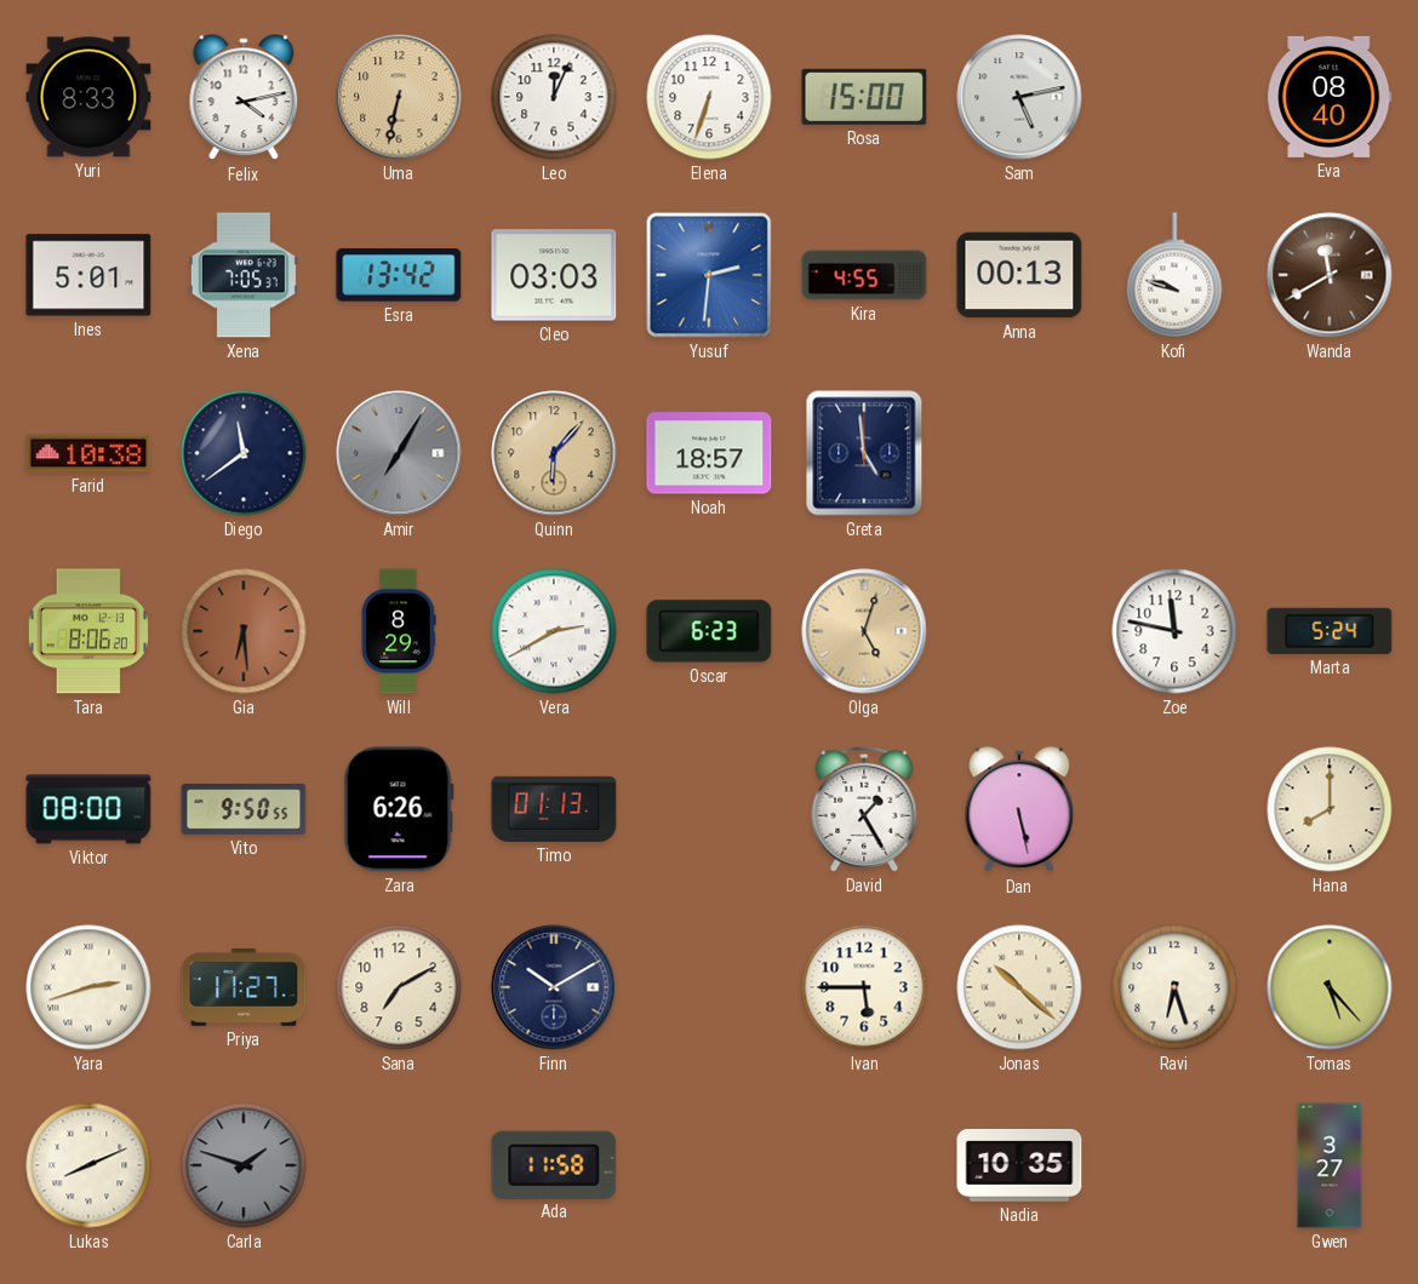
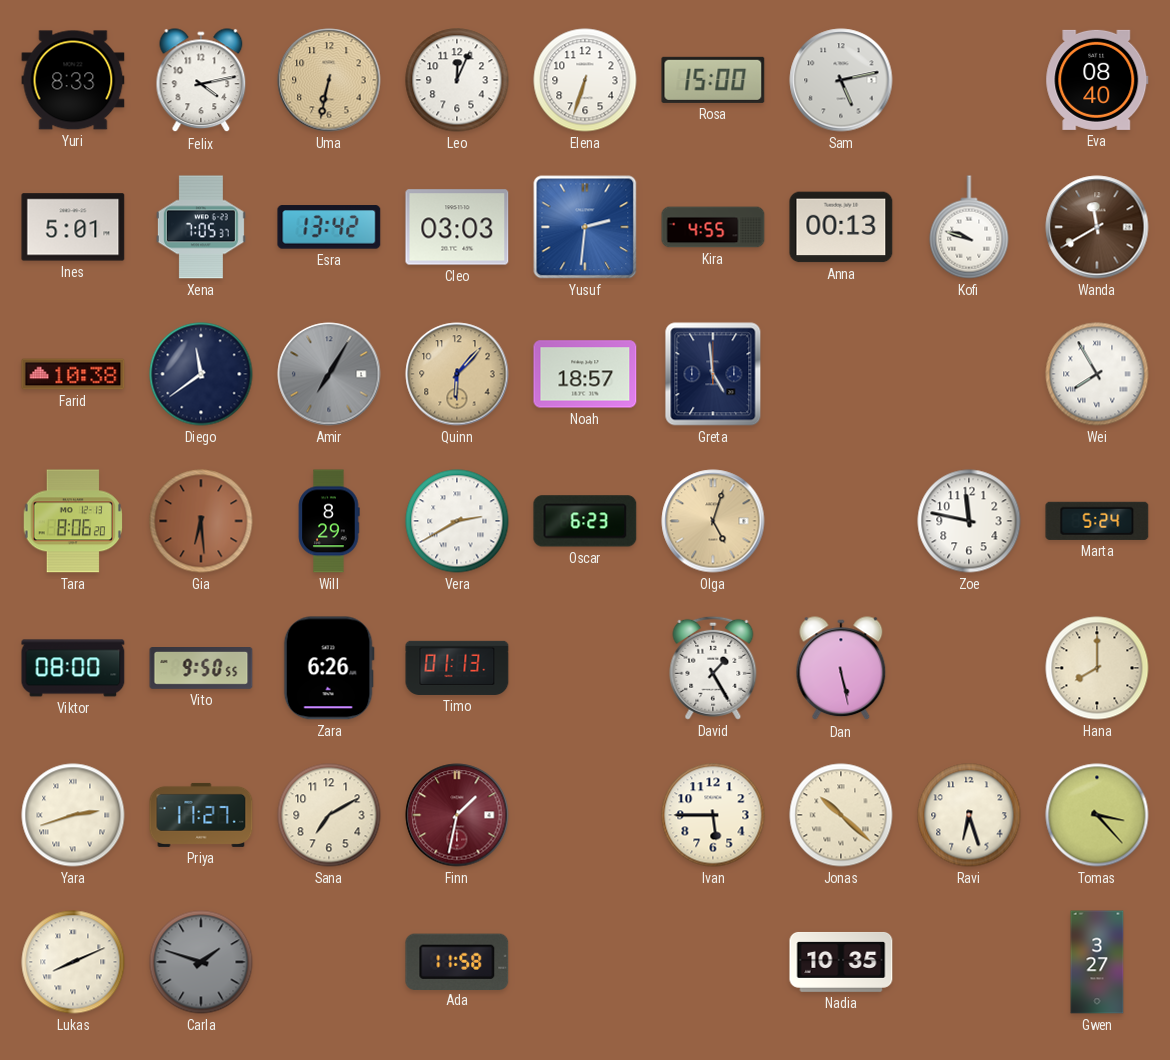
Wei: none -> 7:55 (1097, 374)
Finn: 10:10 -> 1:32 (457, 815)
Finn dial: navy -> burgundy (457, 815)
Tomas: 5:23 -> 3:23 (1097, 815)
